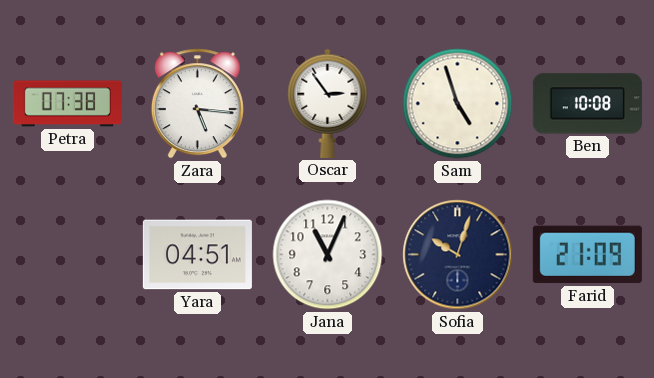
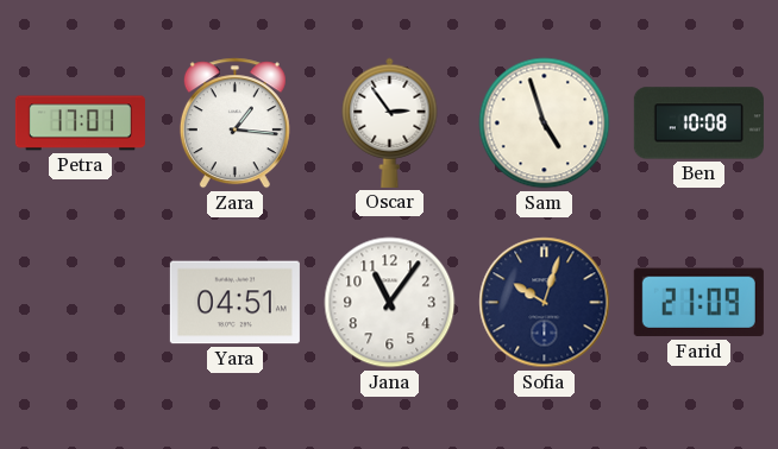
Petra: 07:38 -> 17:01 (80, 124)
Zara: 5:16 -> 1:16 (234, 124)
Jana: 11:04 -> 11:06 (390, 303)
